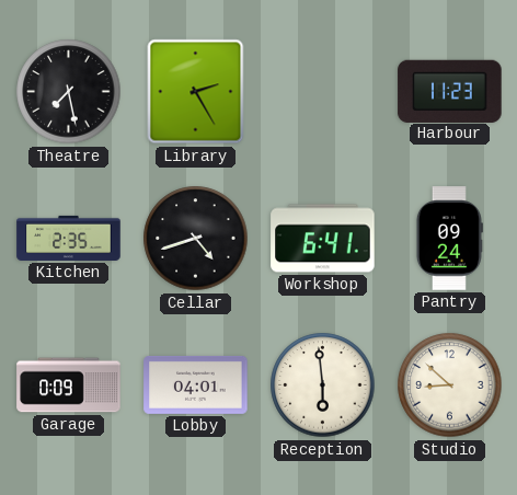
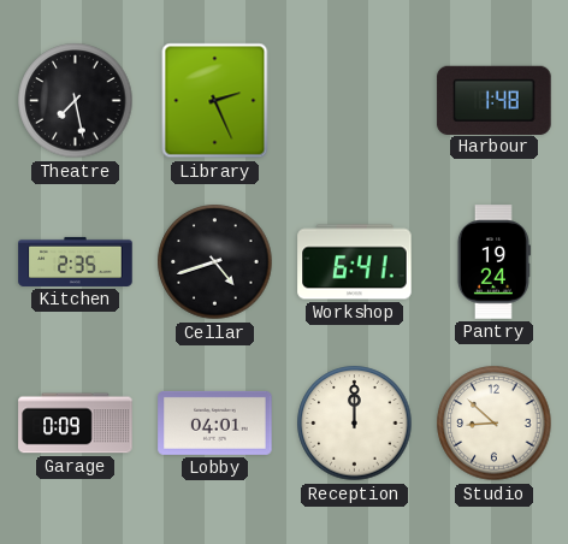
Library: 2:25 -> 2:26 (215, 101)
Harbour: 11:23 -> 1:48 (495, 100)
Pantry: 09:24 -> 19:24 (493, 262)
Reception: 5:59 -> 12:00 (355, 424)
